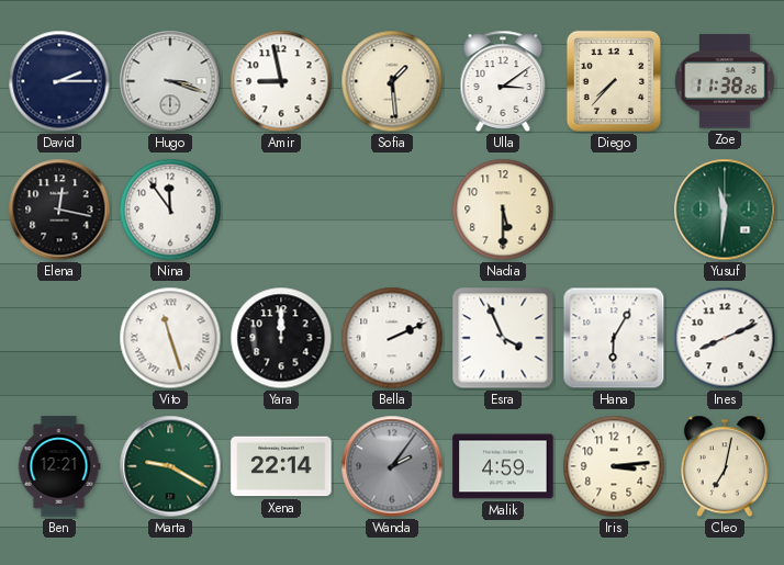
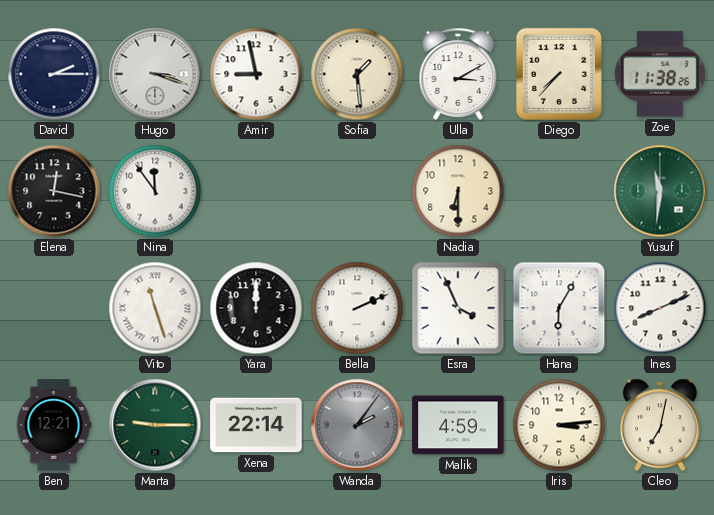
Ulla: 3:09 -> 3:10 (458, 74)
Nadia: 5:30 -> 6:30 (458, 191)
Marta: 9:20 -> 9:15 (155, 425)
